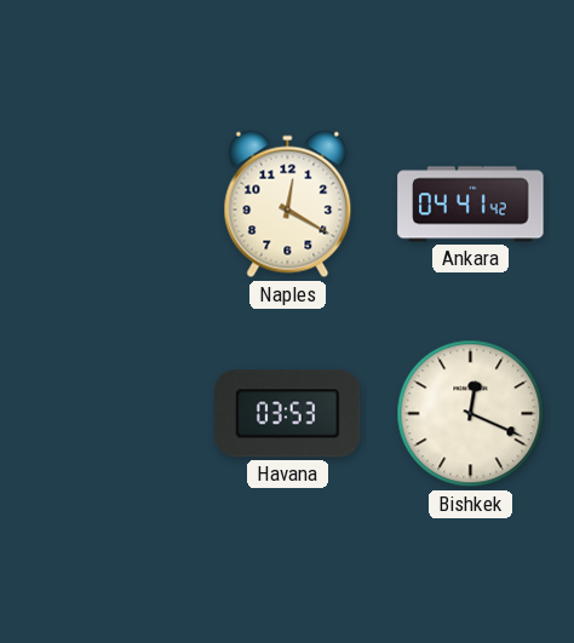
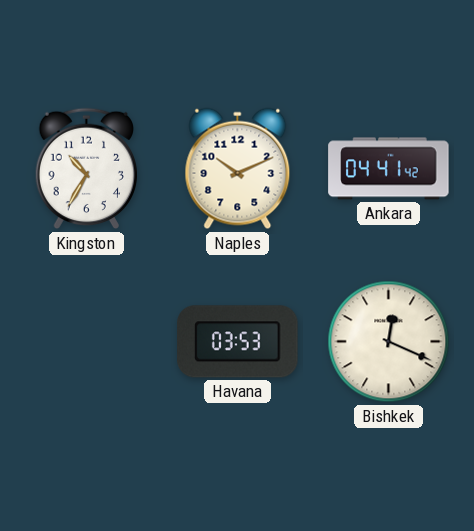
Kingston: none -> 10:35 (86, 169)
Naples: 12:20 -> 10:11 (238, 169)
